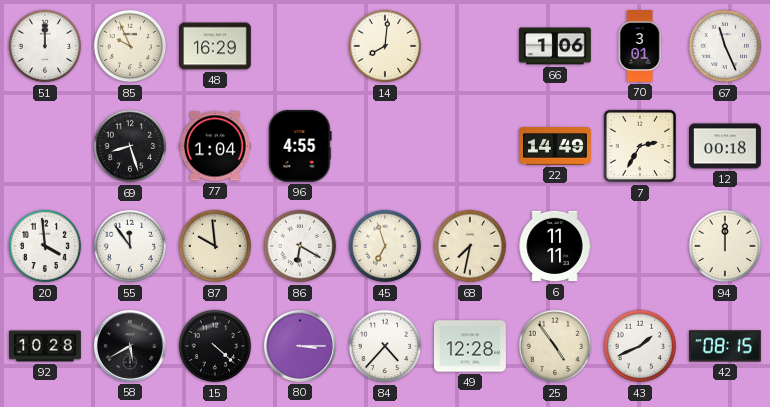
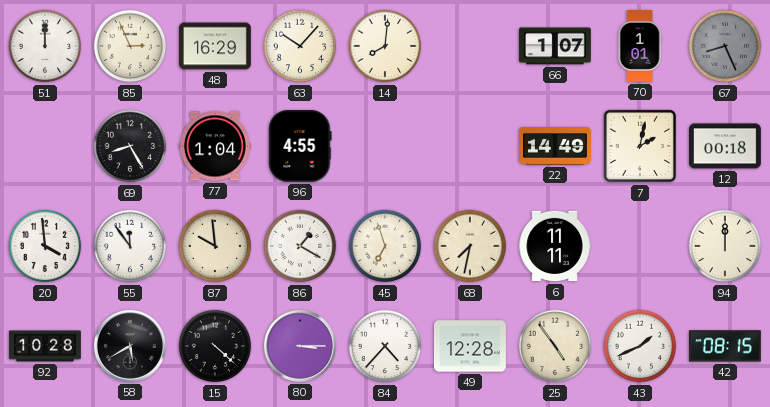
85: 9:56 -> 2:56 (130, 46)
63: none -> 10:07 (300, 46)
66: 1:06 -> 1:07 (555, 46)
70: 3:01 -> 1:01 (640, 47)
67: 11:26 -> 8:26 (725, 46)
67 dial: white -> grey (725, 46)
69: 8:27 -> 8:25 (130, 146)
7: 2:35 -> 2:02 (640, 146)
86: 6:20 -> 1:20 (300, 246)
